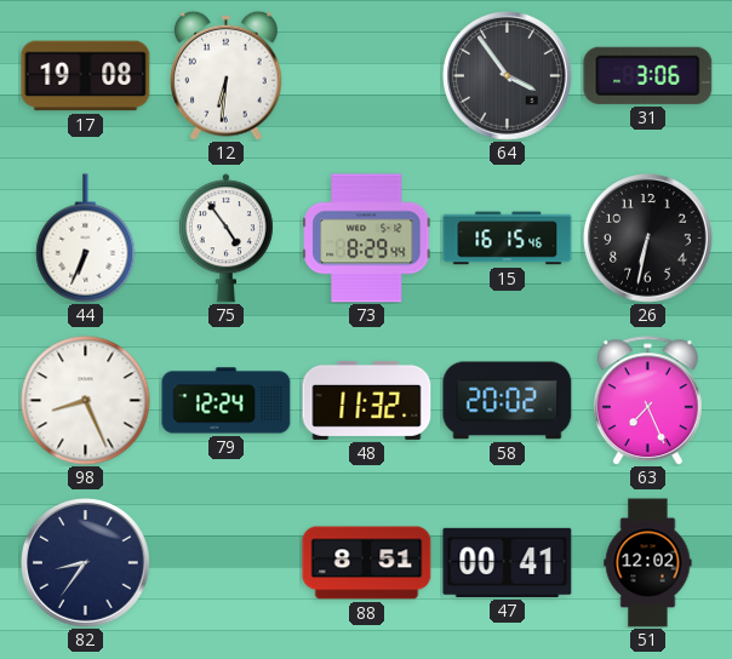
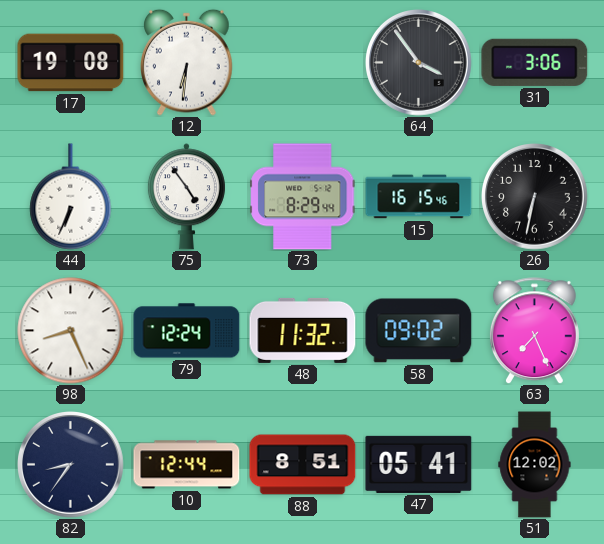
58: 20:02 -> 09:02 (419, 331)
10: none -> 12:44 (187, 465)
47: 00:41 -> 05:41 (419, 464)
